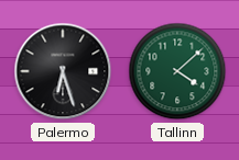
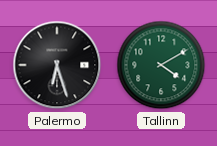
Tallinn: 4:08 -> 4:10 (161, 65)
